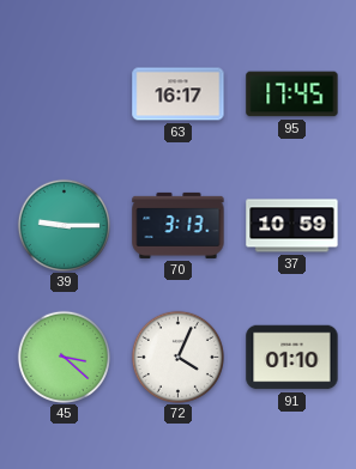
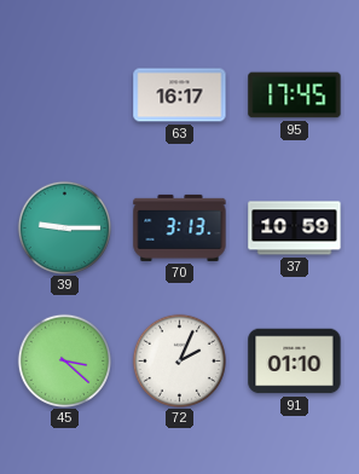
72: 4:04 -> 2:04 (179, 360)
